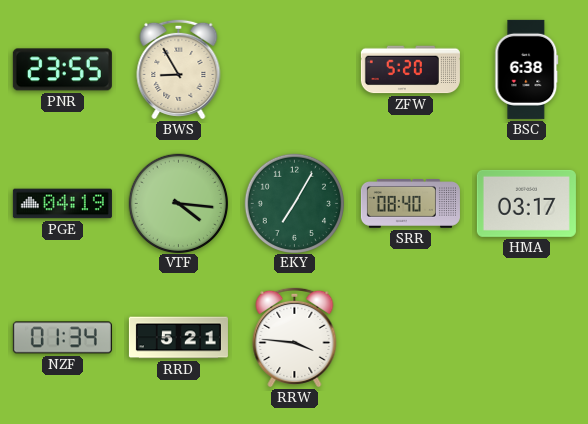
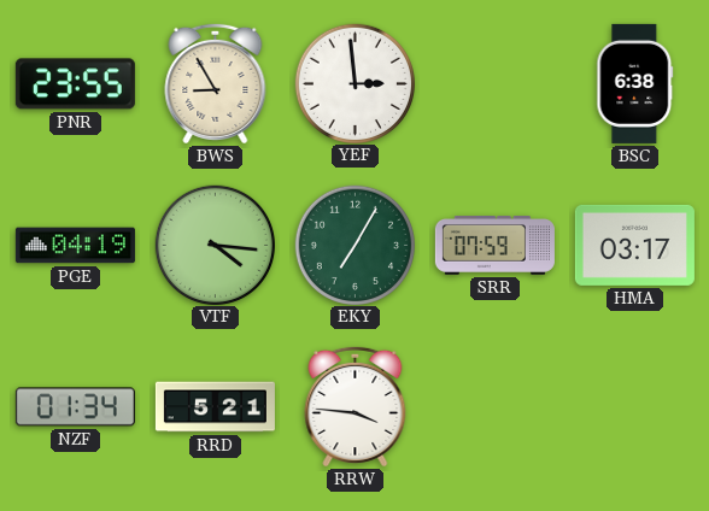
YEF: none -> 2:59 (354, 83)
ZFW: 5:20 -> none (410, 70)
SRR: 08:40 -> 07:59 (494, 246)
